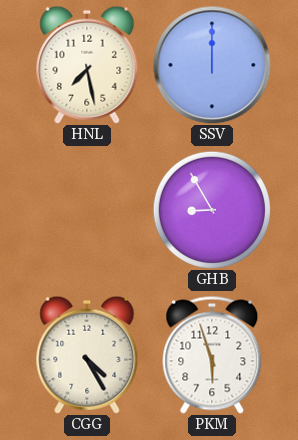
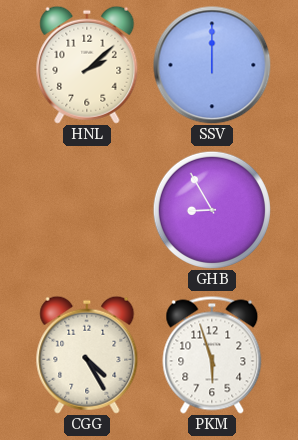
HNL: 7:28 -> 2:08 (87, 65)
